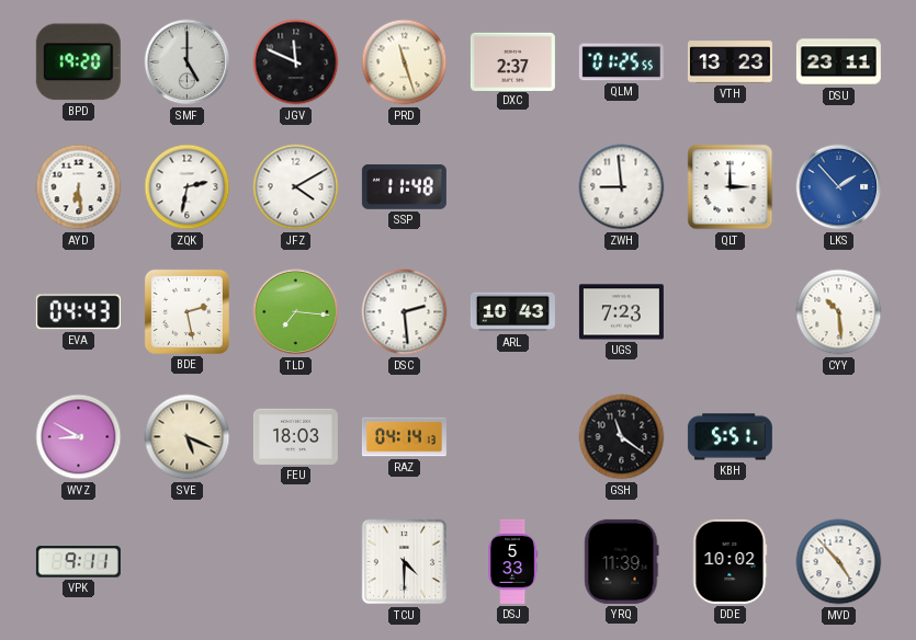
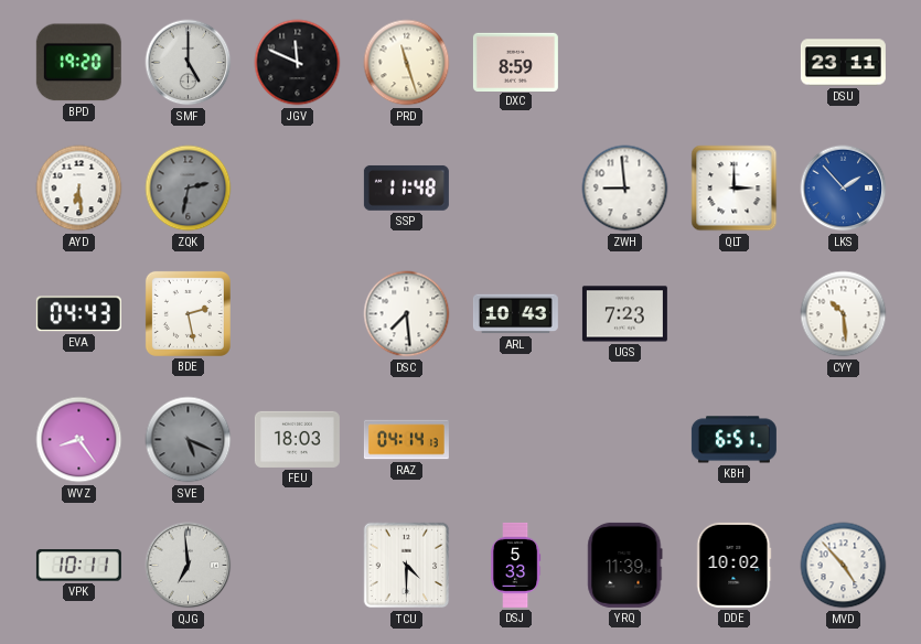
DXC: 2:37 -> 8:59 (515, 62)
QLM: 01:25 -> none (621, 62)
VTH: 13:23 -> none (730, 62)
ZQK dial: white -> grey (189, 189)
JFZ: 4:10 -> none (296, 187)
TLD: 7:16 -> none (296, 312)
DSC: 2:29 -> 7:29 (407, 314)
WVZ: 8:50 -> 8:24 (79, 440)
SVE dial: cream -> grey (189, 440)
GSH: 11:21 -> none (622, 437)
KBH: 5:51 -> 6:51 (733, 440)
VPK: 9:11 -> 10:11 (78, 566)
QJG: none -> 6:59 (189, 566)
